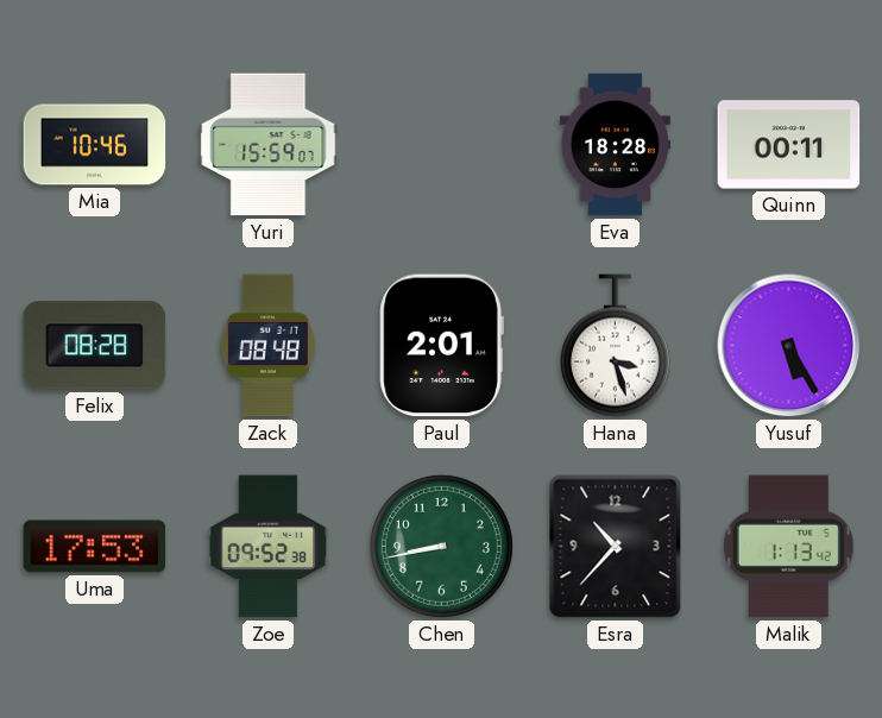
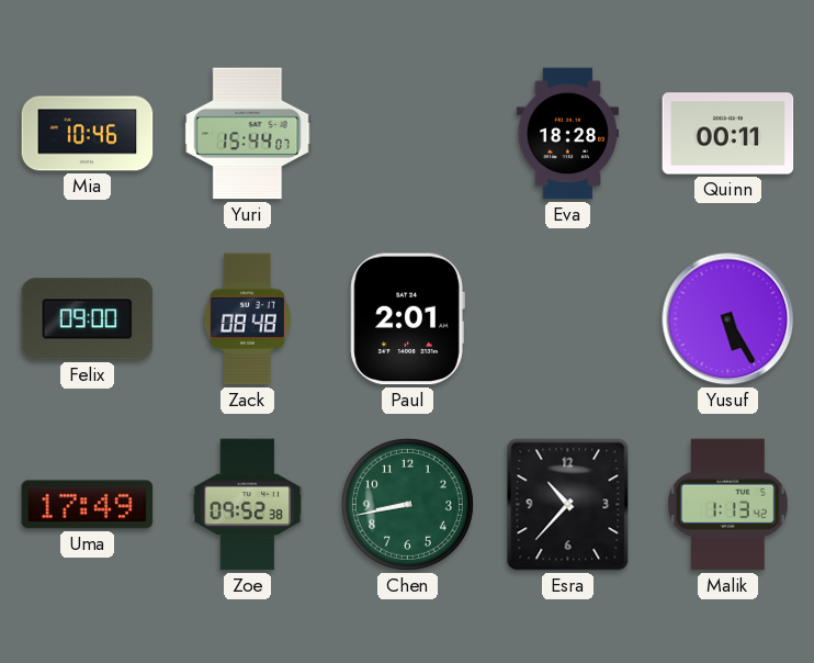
Yuri: 15:59 -> 15:44 (248, 134)
Felix: 08:28 -> 09:00 (88, 319)
Hana: 3:27 -> none (615, 346)
Uma: 17:53 -> 17:49 (88, 505)
